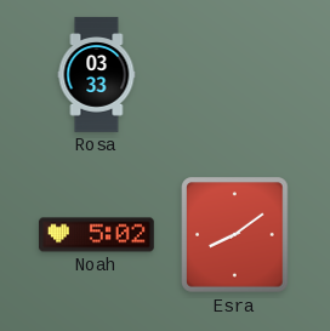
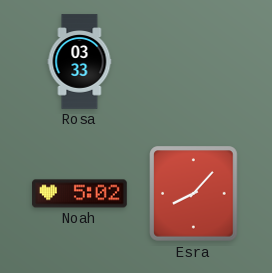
Esra: 8:09 -> 8:07 (194, 194)
